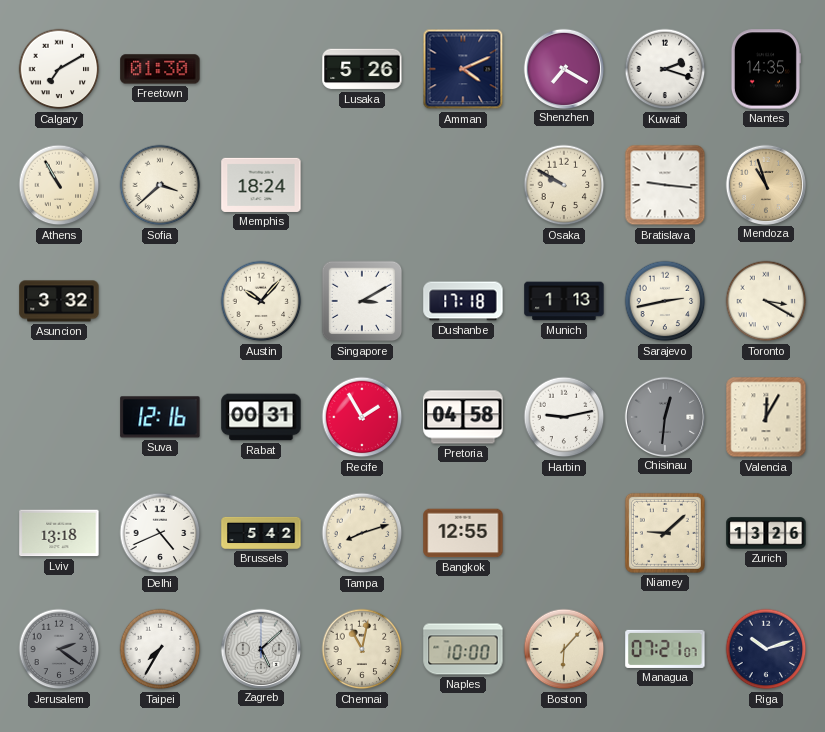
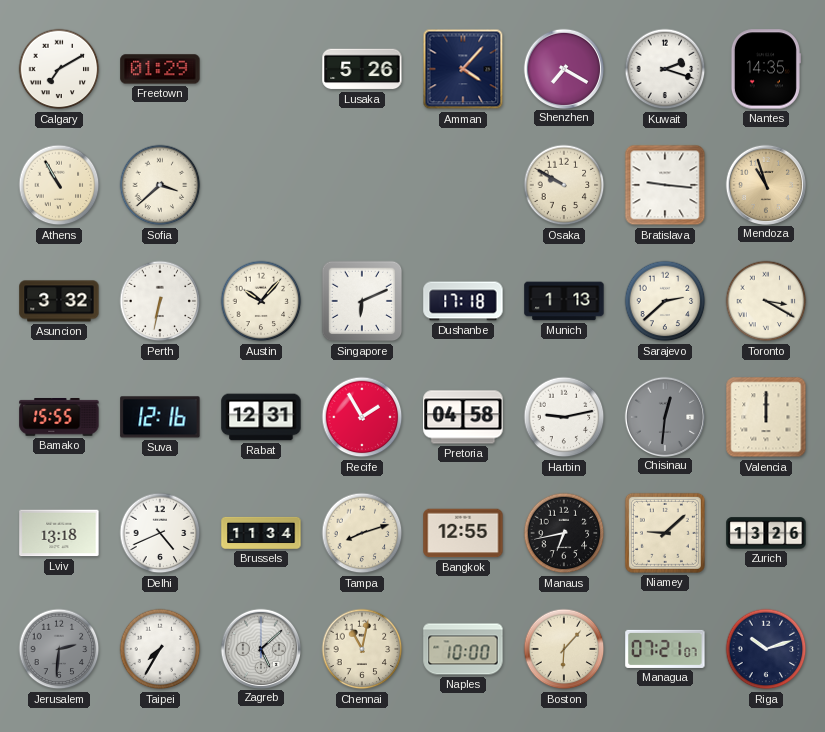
Freetown: 01:30 -> 01:29 (160, 69)
Amman: 4:11 -> 4:07 (463, 69)
Memphis: 18:24 -> none (261, 185)
Perth: none -> 6:32 (160, 301)
Singapore: 3:10 -> 6:11 (362, 301)
Sarajevo: 2:43 -> 2:38 (665, 301)
Bamako: none -> 15:55 (59, 418)
Rabat: 00:31 -> 12:31 (261, 417)
Valencia: 12:05 -> 12:00 (766, 417)
Brussels: 5:42 -> 11:34 (261, 533)
Manaus: none -> 6:43 (564, 533)
Jerusalem: 2:21 -> 2:31 (59, 649)
